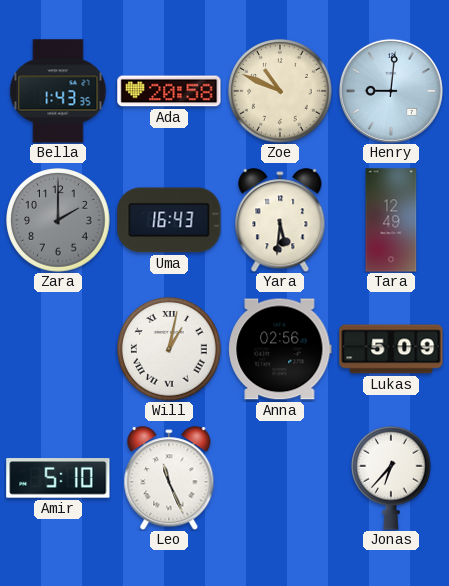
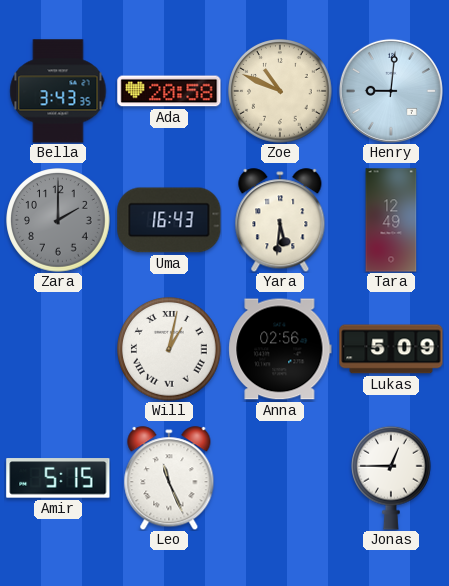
Bella: 1:43 -> 3:43 (58, 91)
Amir: 5:10 -> 5:15 (58, 478)
Jonas: 6:37 -> 12:45 (392, 478)
